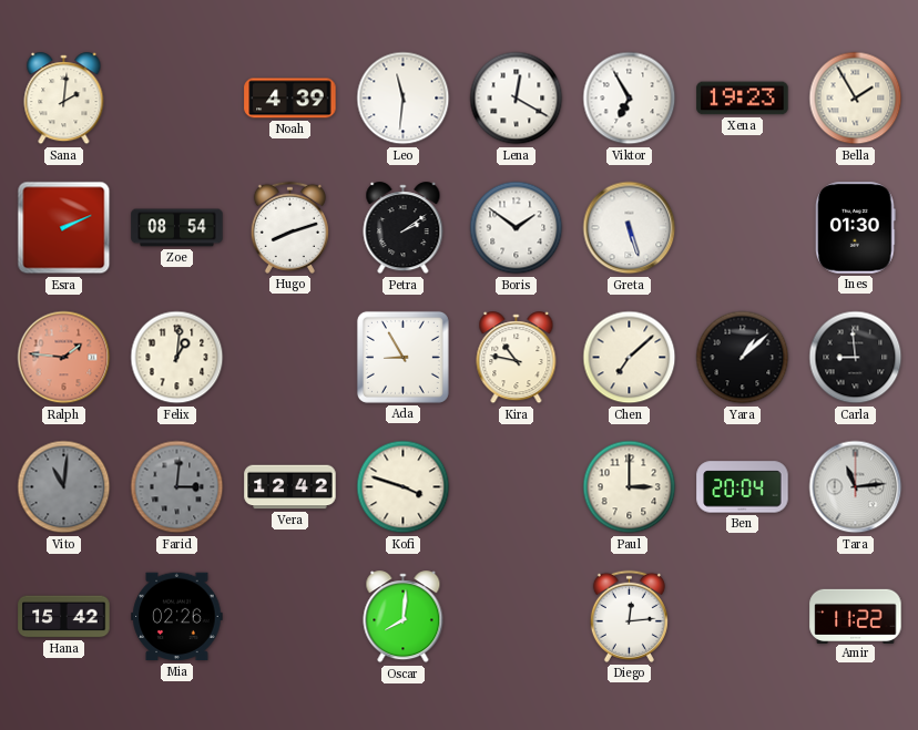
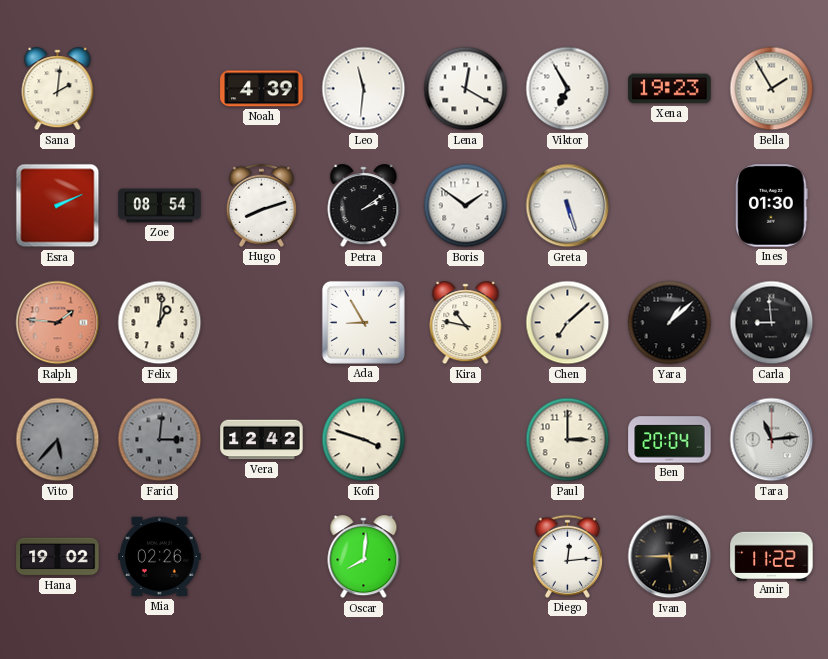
Vito: 11:01 -> 5:37 (58, 440)
Hana: 15:42 -> 19:02 (58, 557)
Ivan: none -> 5:45 (670, 557)
